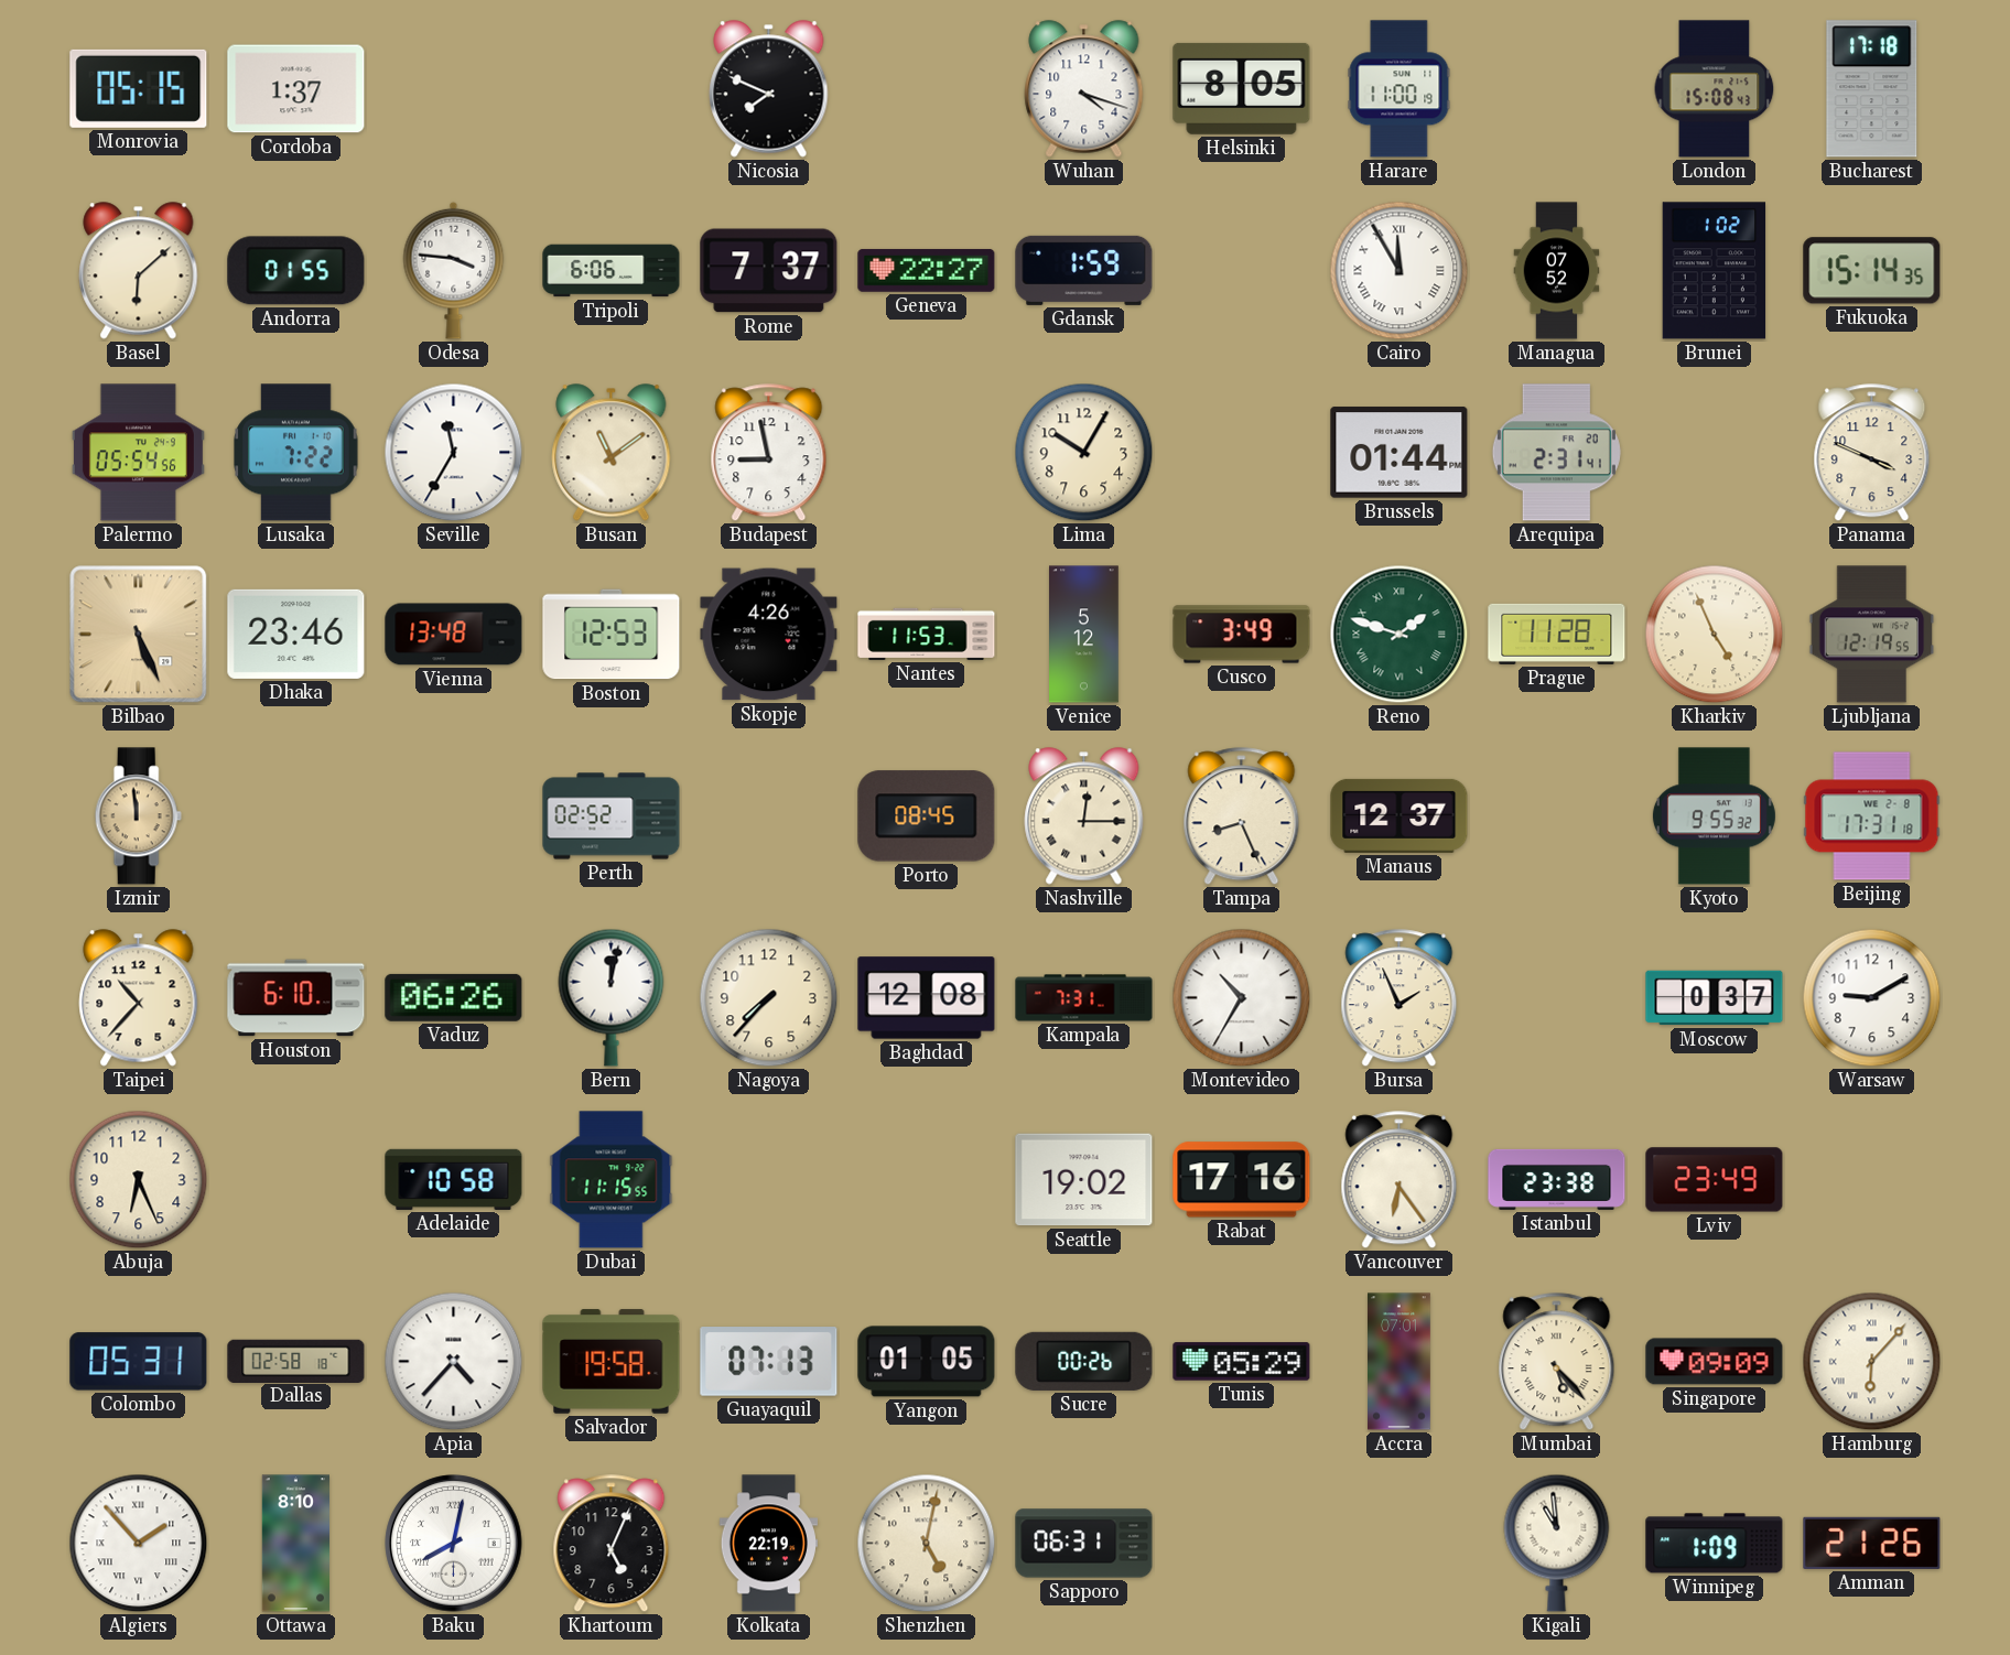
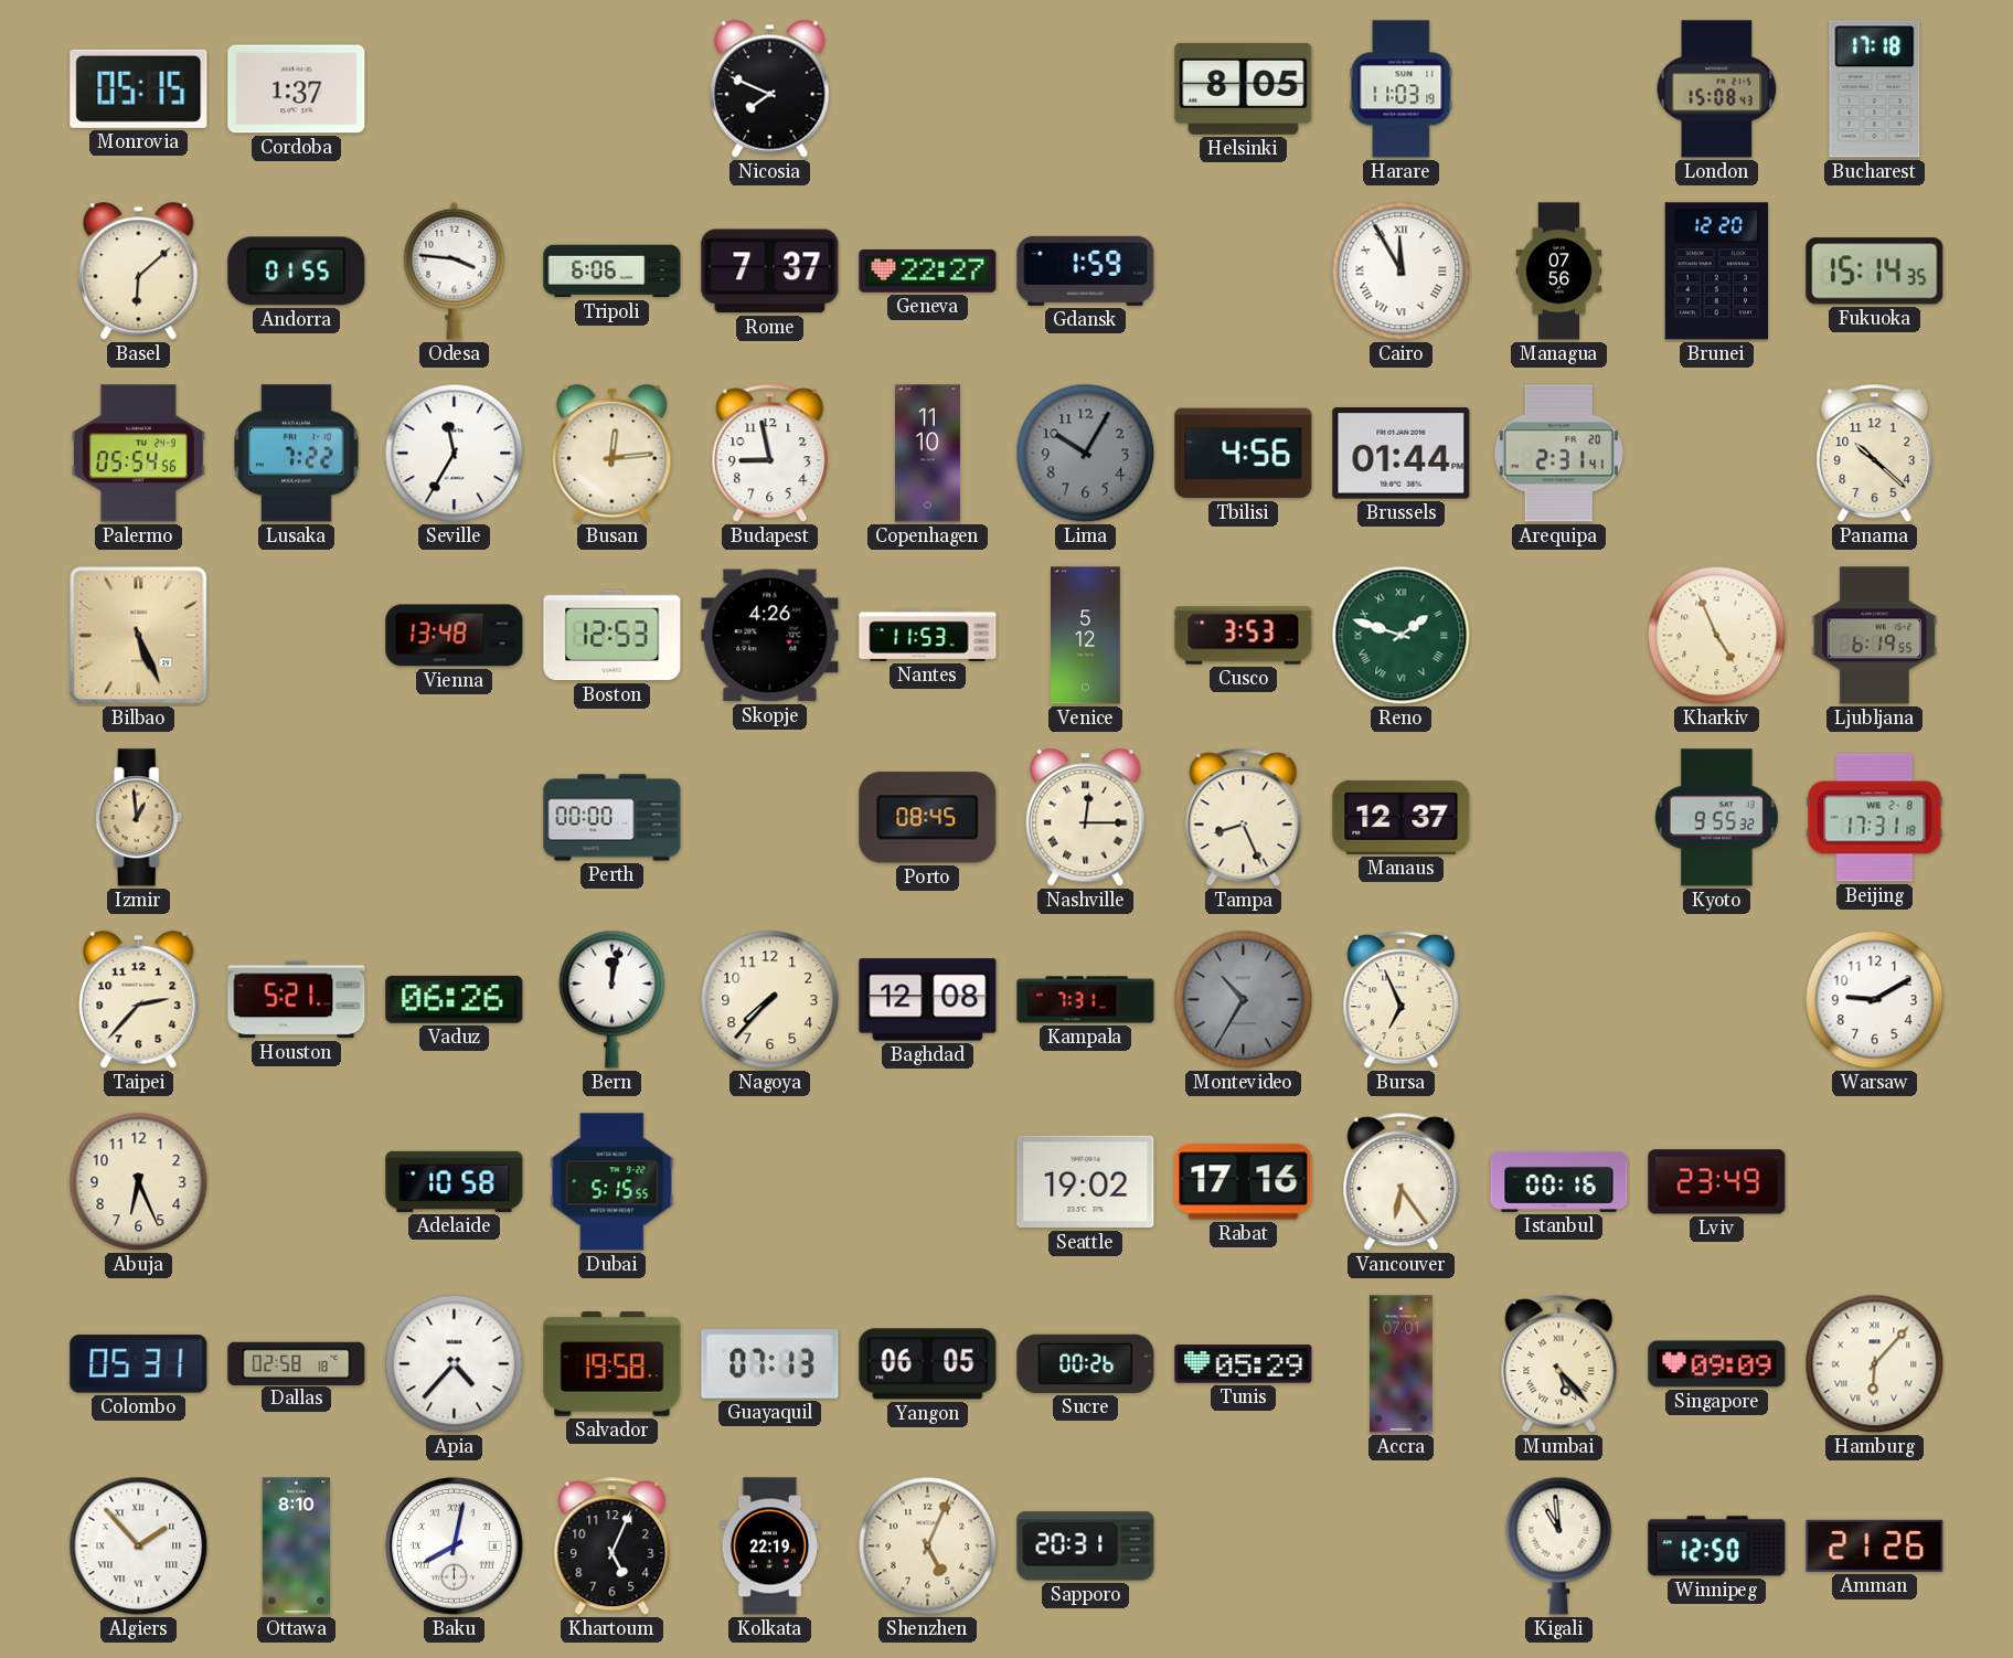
Wuhan: 4:18 -> none (1084, 89)
Harare: 11:00 -> 11:03 (1402, 89)
Managua: 07:52 -> 07:56 (1559, 272)
Brunei: 1:02 -> 12:20 (1717, 272)
Busan: 11:09 -> 12:14 (613, 454)
Copenhagen: none -> 11:10 (927, 454)
Lima dial: cream -> grey (1086, 454)
Tbilisi: none -> 4:56 (1244, 454)
Panama: 3:49 -> 10:22 (1875, 454)
Dhaka: 23:46 -> none (296, 634)
Cusco: 3:49 -> 3:53 (1244, 636)
Prague: 11:28 -> none (1557, 634)
Ljubljana: 12:19 -> 6:19 (1875, 636)
Izmir: 11:59 -> 12:59 (138, 818)
Perth: 02:52 -> 00:00 (613, 818)
Taipei: 10:37 -> 2:37 (139, 1000)
Houston: 6:10 -> 5:21 (297, 1000)
Montevideo dial: white -> grey (1244, 1000)
Bursa: 1:56 -> 6:56 (1402, 1000)
Moscow: 0:37 -> none (1715, 998)
Dubai: 11:15 -> 5:15 (613, 1182)
Istanbul: 23:38 -> 00:16 (1559, 1181)
Yangon: 01:05 -> 06:05 (928, 1364)
Shenzhen: 5:02 -> 5:04 (928, 1547)
Sapporo: 06:31 -> 20:31 (1086, 1547)
Winnipeg: 1:09 -> 12:50 (1717, 1547)
